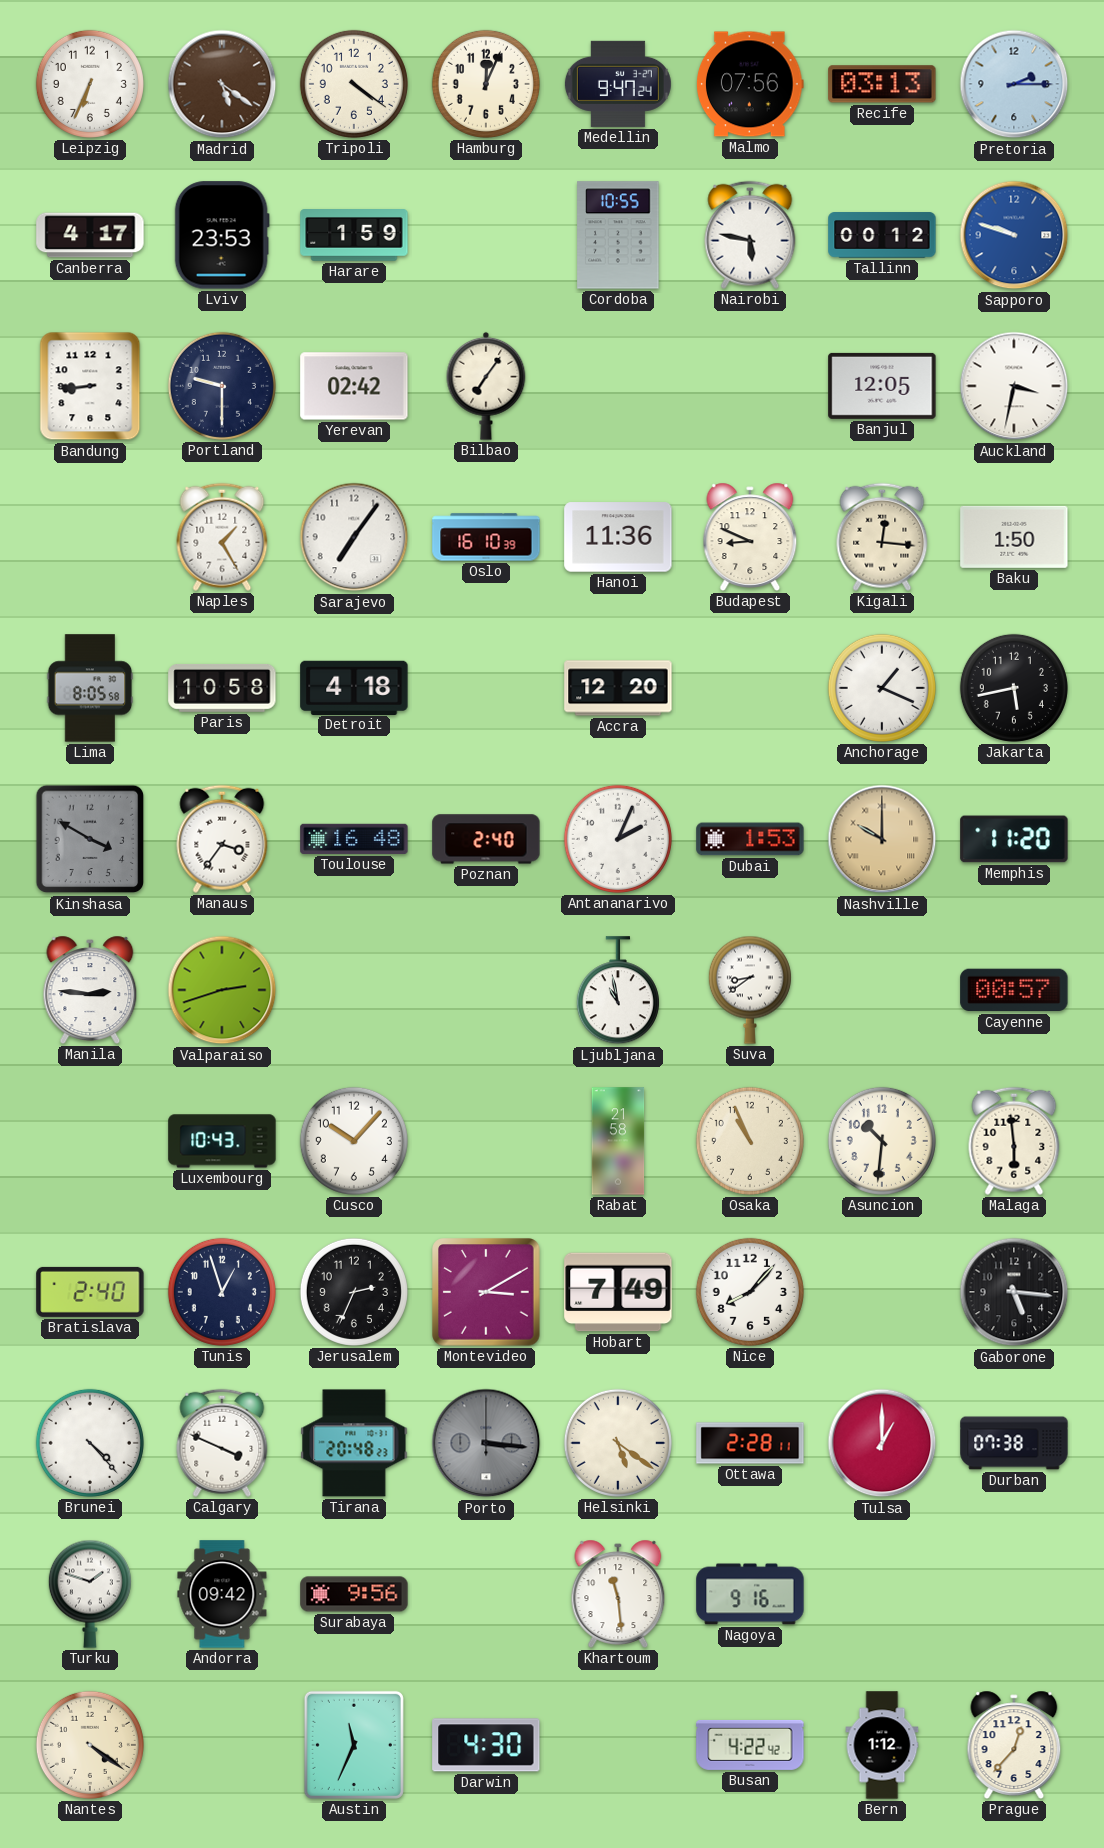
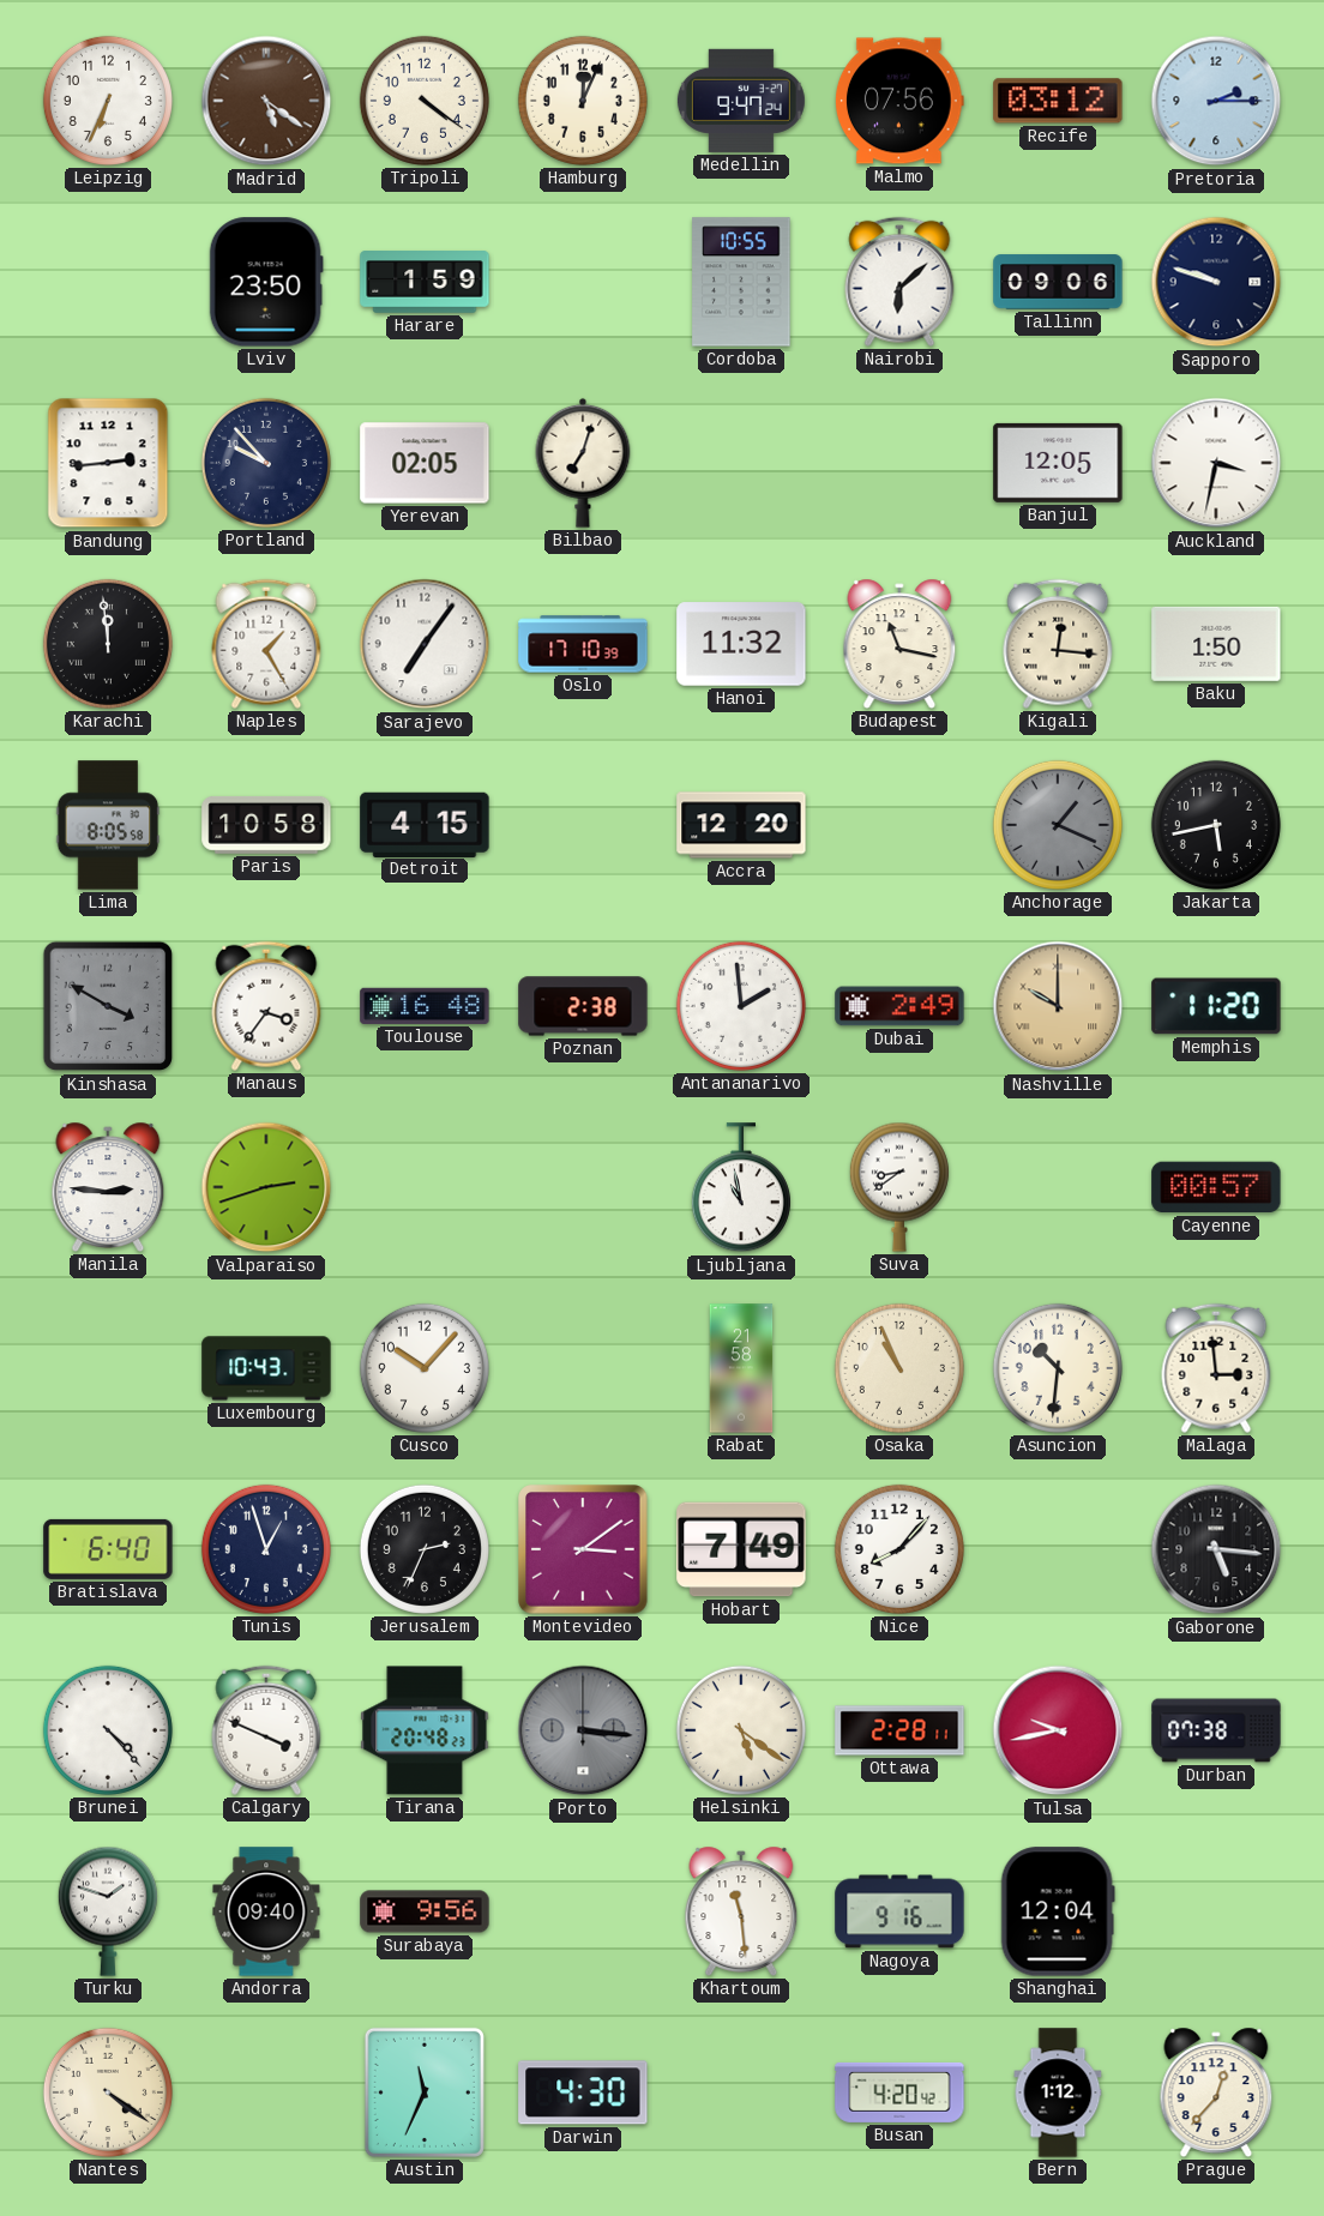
Recife: 03:13 -> 03:12 (1058, 101)
Canberra: 4:17 -> none (90, 235)
Lviv: 23:53 -> 23:50 (266, 282)
Nairobi: 5:47 -> 6:08 (899, 282)
Tallinn: 00:12 -> 09:06 (1058, 282)
Sapporo dial: blue -> navy (1216, 282)
Bandung: 8:44 -> 2:44 (108, 463)
Portland: 9:30 -> 9:53 (266, 463)
Yerevan: 02:42 -> 02:05 (425, 463)
Bilbao: 7:06 -> 7:03 (583, 463)
Karachi: none -> 11:59 (108, 644)
Oslo: 16:10 -> 17:10 (583, 644)
Hanoi: 11:36 -> 11:32 (741, 644)
Budapest: 8:49 -> 11:17 (899, 644)
Detroit: 4:18 -> 4:15 (425, 824)
Anchorage dial: white -> grey (1058, 825)
Poznan: 2:40 -> 2:38 (583, 1006)
Antananarivo: 2:04 -> 1:59 (741, 1006)
Dubai: 1:53 -> 2:49 (899, 1006)
Malaga: 5:59 -> 2:59 (1216, 1368)
Bratislava: 2:40 -> 6:40 (108, 1549)
Montevideo: 3:10 -> 3:09 (583, 1549)
Tulsa: 1:00 -> 9:43 (1058, 1730)
Andorra: 09:42 -> 09:40 (266, 1911)
Shanghai: none -> 12:04 (1058, 1911)
Busan: 4:22 -> 4:20 (899, 2092)
